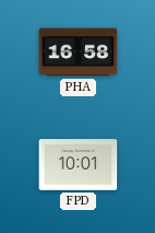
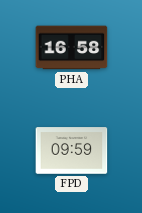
FPD: 10:01 -> 09:59 (72, 151)
